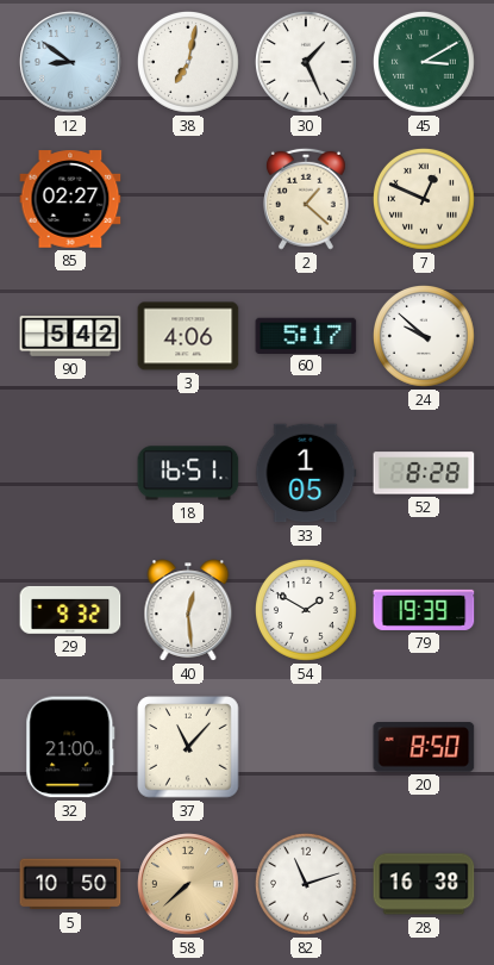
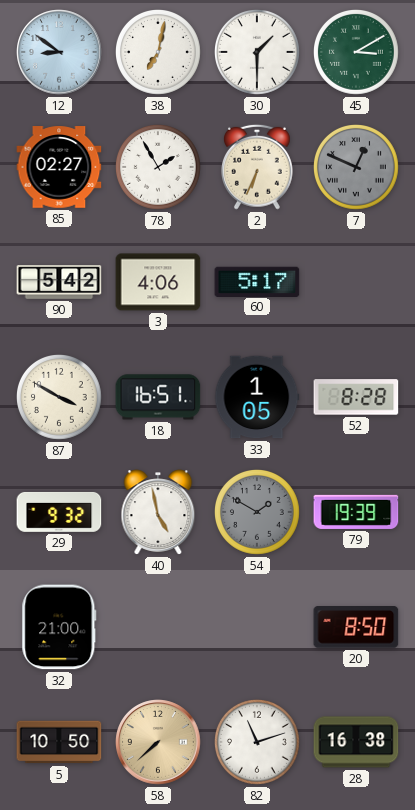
30: 1:26 -> 1:30 (258, 53)
78: none -> 1:55 (159, 168)
2: 1:22 -> 6:34 (258, 167)
7 dial: cream -> grey (357, 168)
24: 9:52 -> none (425, 337)
87: none -> 3:50 (60, 398)
40: 12:29 -> 4:58 (158, 512)
54 dial: white -> grey (258, 513)
37: 11:07 -> none (188, 747)
